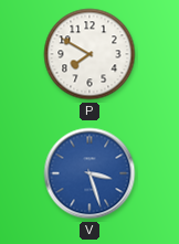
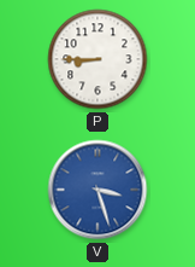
P: 7:50 -> 8:45 (97, 59)
